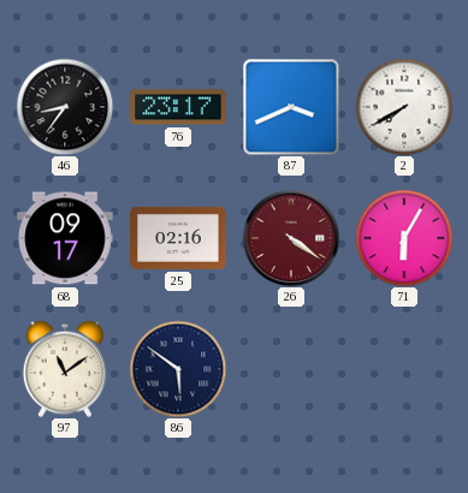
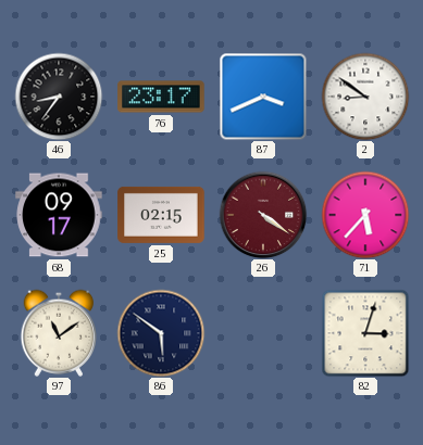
2: 7:40 -> 8:51 (365, 97)
25: 02:16 -> 02:15 (161, 215)
71: 6:05 -> 5:37 (365, 215)
82: none -> 3:03 (365, 333)
